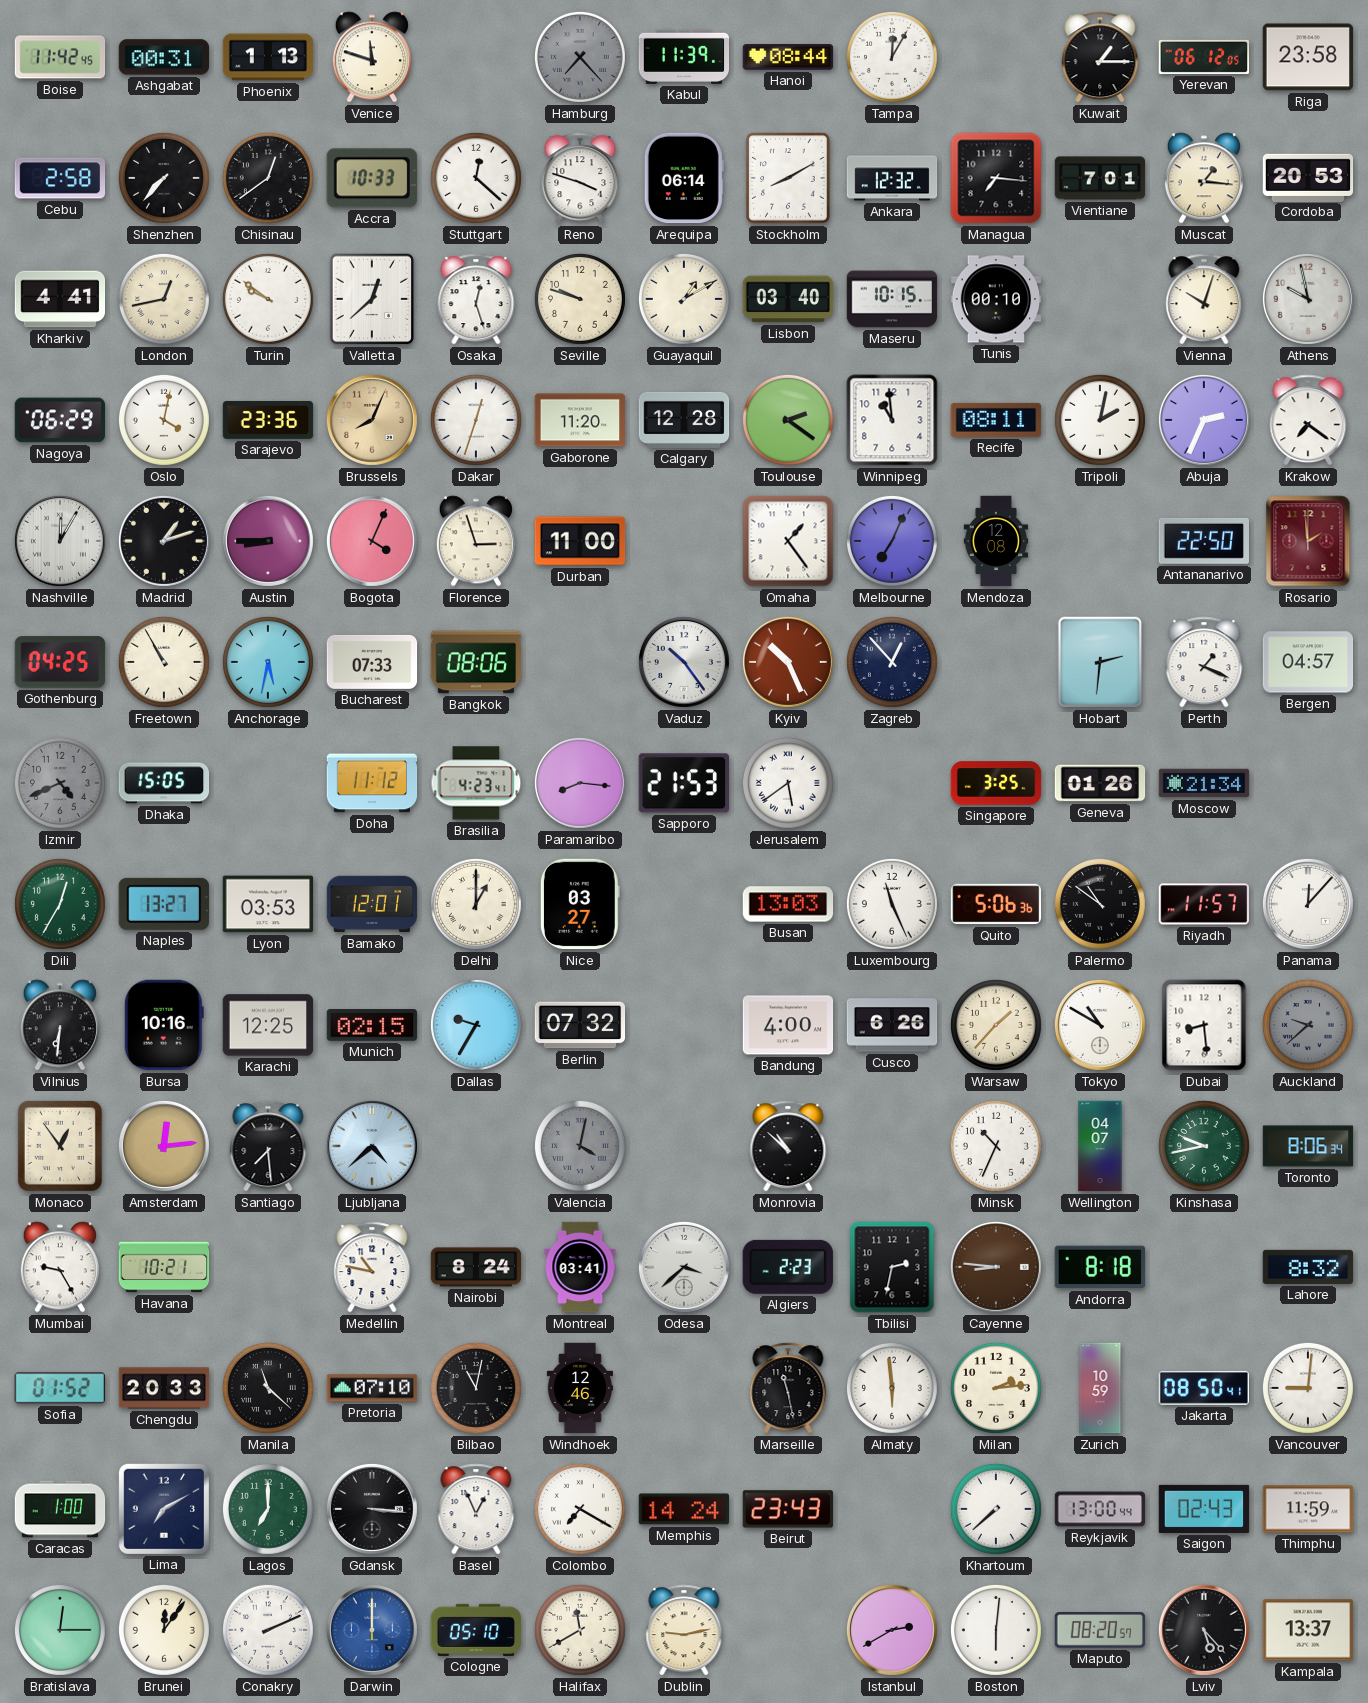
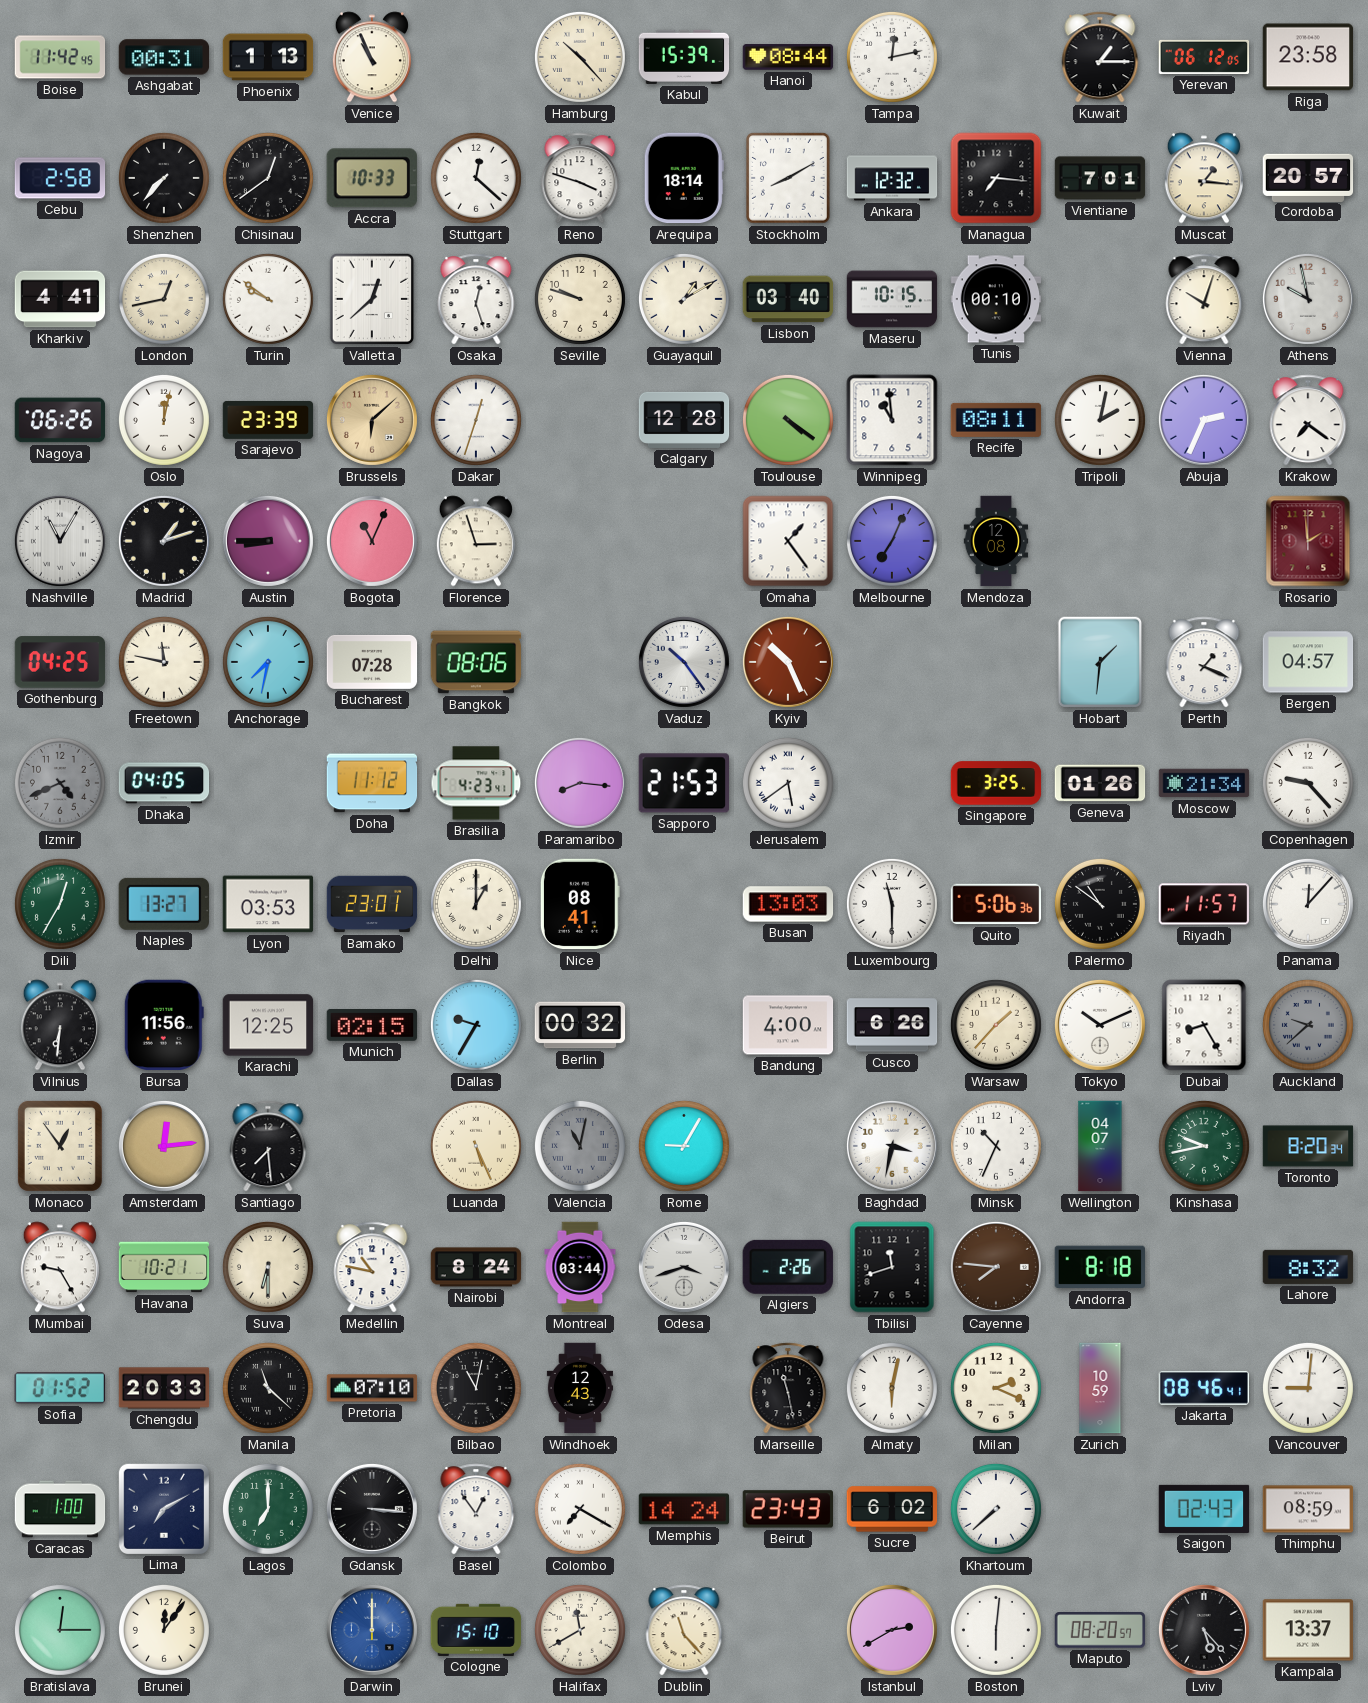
Venice: 11:48 -> 10:56 (372, 57)
Hamburg: 7:23 -> 10:23 (580, 57)
Hamburg dial: grey -> cream (580, 57)
Kabul: 11:39 -> 15:39 (684, 57)
Tampa: 12:05 -> 12:13 (892, 57)
Arequipa: 06:14 -> 18:14 (684, 178)
Cordoba: 20:53 -> 20:57 (1308, 177)
Nagoya: 06:29 -> 06:26 (60, 420)
Oslo: 4:02 -> 12:02 (164, 420)
Sarajevo: 23:36 -> 23:39 (268, 420)
Brussels: 8:04 -> 6:08 (372, 420)
Gaborone: 11:20 -> none (580, 420)
Toulouse: 2:21 -> 4:21 (788, 420)
Nashville: 12:05 -> 11:05 (60, 541)
Bogota: 4:04 -> 11:04 (372, 541)
Durban: 11:00 -> none (580, 541)
Antananarivo: 22:50 -> none (1203, 541)
Freetown: 10:55 -> 11:47 (164, 662)
Anchorage: 5:32 -> 7:32 (268, 662)
Bucharest: 07:33 -> 07:28 (372, 662)
Zagreb: 12:53 -> none (892, 662)
Hobart: 2:31 -> 1:31 (1100, 662)
Dhaka: 15:05 -> 04:05 (164, 783)
Copenhagen: none -> 9:23 (1308, 783)
Bamako: 12:01 -> 23:01 (372, 904)
Nice: 03:27 -> 08:41 (580, 904)
Luxembourg: 11:26 -> 11:30 (892, 904)
Bursa: 10:16 -> 11:56 (164, 1025)
Berlin: 07:32 -> 00:32 (580, 1025)
Tokyo: 10:50 -> 10:11 (1100, 1025)
Dubai: 8:29 -> 8:25 (1204, 1025)
Ljubljana: 4:38 -> none (372, 1146)
Luanda: none -> 5:26 (476, 1146)
Valencia: 4:02 -> 11:02 (580, 1146)
Rome: none -> 9:05 (684, 1146)
Monrovia: 10:52 -> none (788, 1146)
Baghdad: none -> 3:32 (892, 1146)
Toronto: 8:06 -> 8:20 (1308, 1146)
Suva: none -> 6:30 (268, 1267)
Montreal: 03:41 -> 03:44 (580, 1267)
Odesa: 3:38 -> 3:42 (684, 1267)
Algiers: 2:23 -> 2:26 (788, 1267)
Tbilisi: 2:32 -> 11:42 (892, 1267)
Cayenne: 8:46 -> 7:46 (996, 1267)
Windhoek: 12:46 -> 12:43 (579, 1388)
Almaty: 5:59 -> 6:02 (892, 1388)
Milan: 2:14 -> 2:19 (996, 1388)
Jakarta: 08:50 -> 08:46 (1203, 1388)
Basel: 12:56 -> 12:54 (476, 1509)
Sucre: none -> 6:02 (892, 1509)
Reykjavik: 13:00 -> none (1100, 1509)
Thimphu: 11:59 -> 08:59 (1308, 1509)
Conakry: 2:11 -> none (268, 1630)
Cologne: 05:10 -> 15:10 (476, 1630)
Dublin: 9:13 -> 11:23 (684, 1630)
